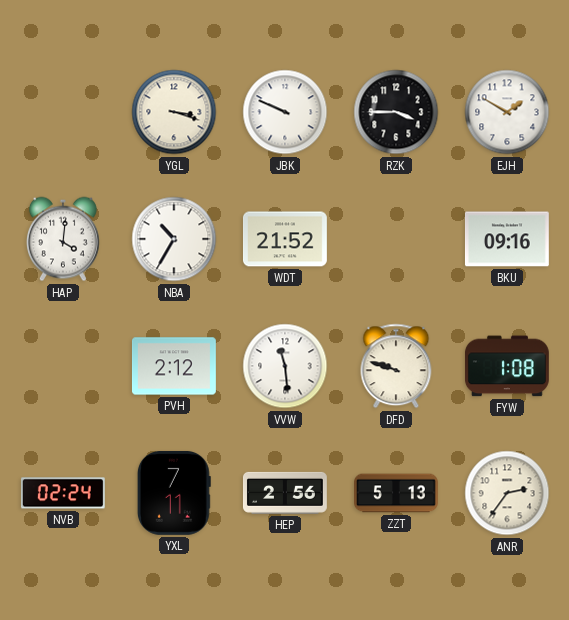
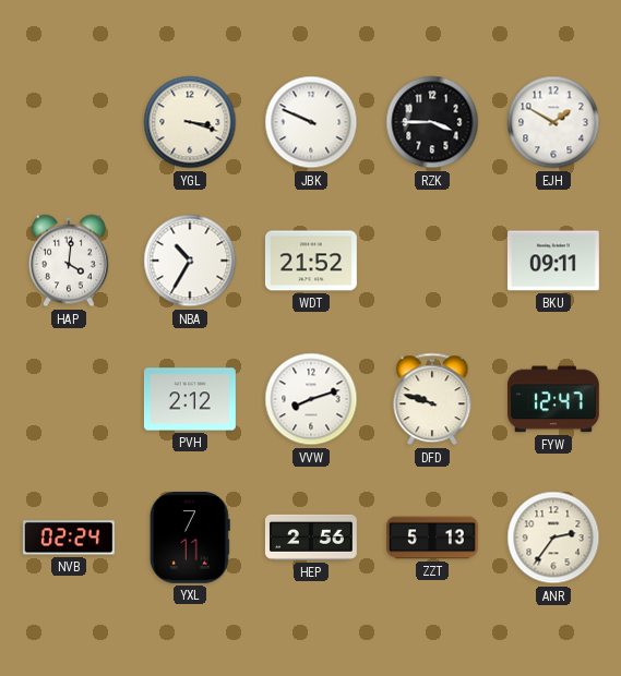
BKU: 09:16 -> 09:11 (553, 261)
VVW: 11:29 -> 8:12 (311, 399)
FYW: 1:08 -> 12:47 (553, 399)
